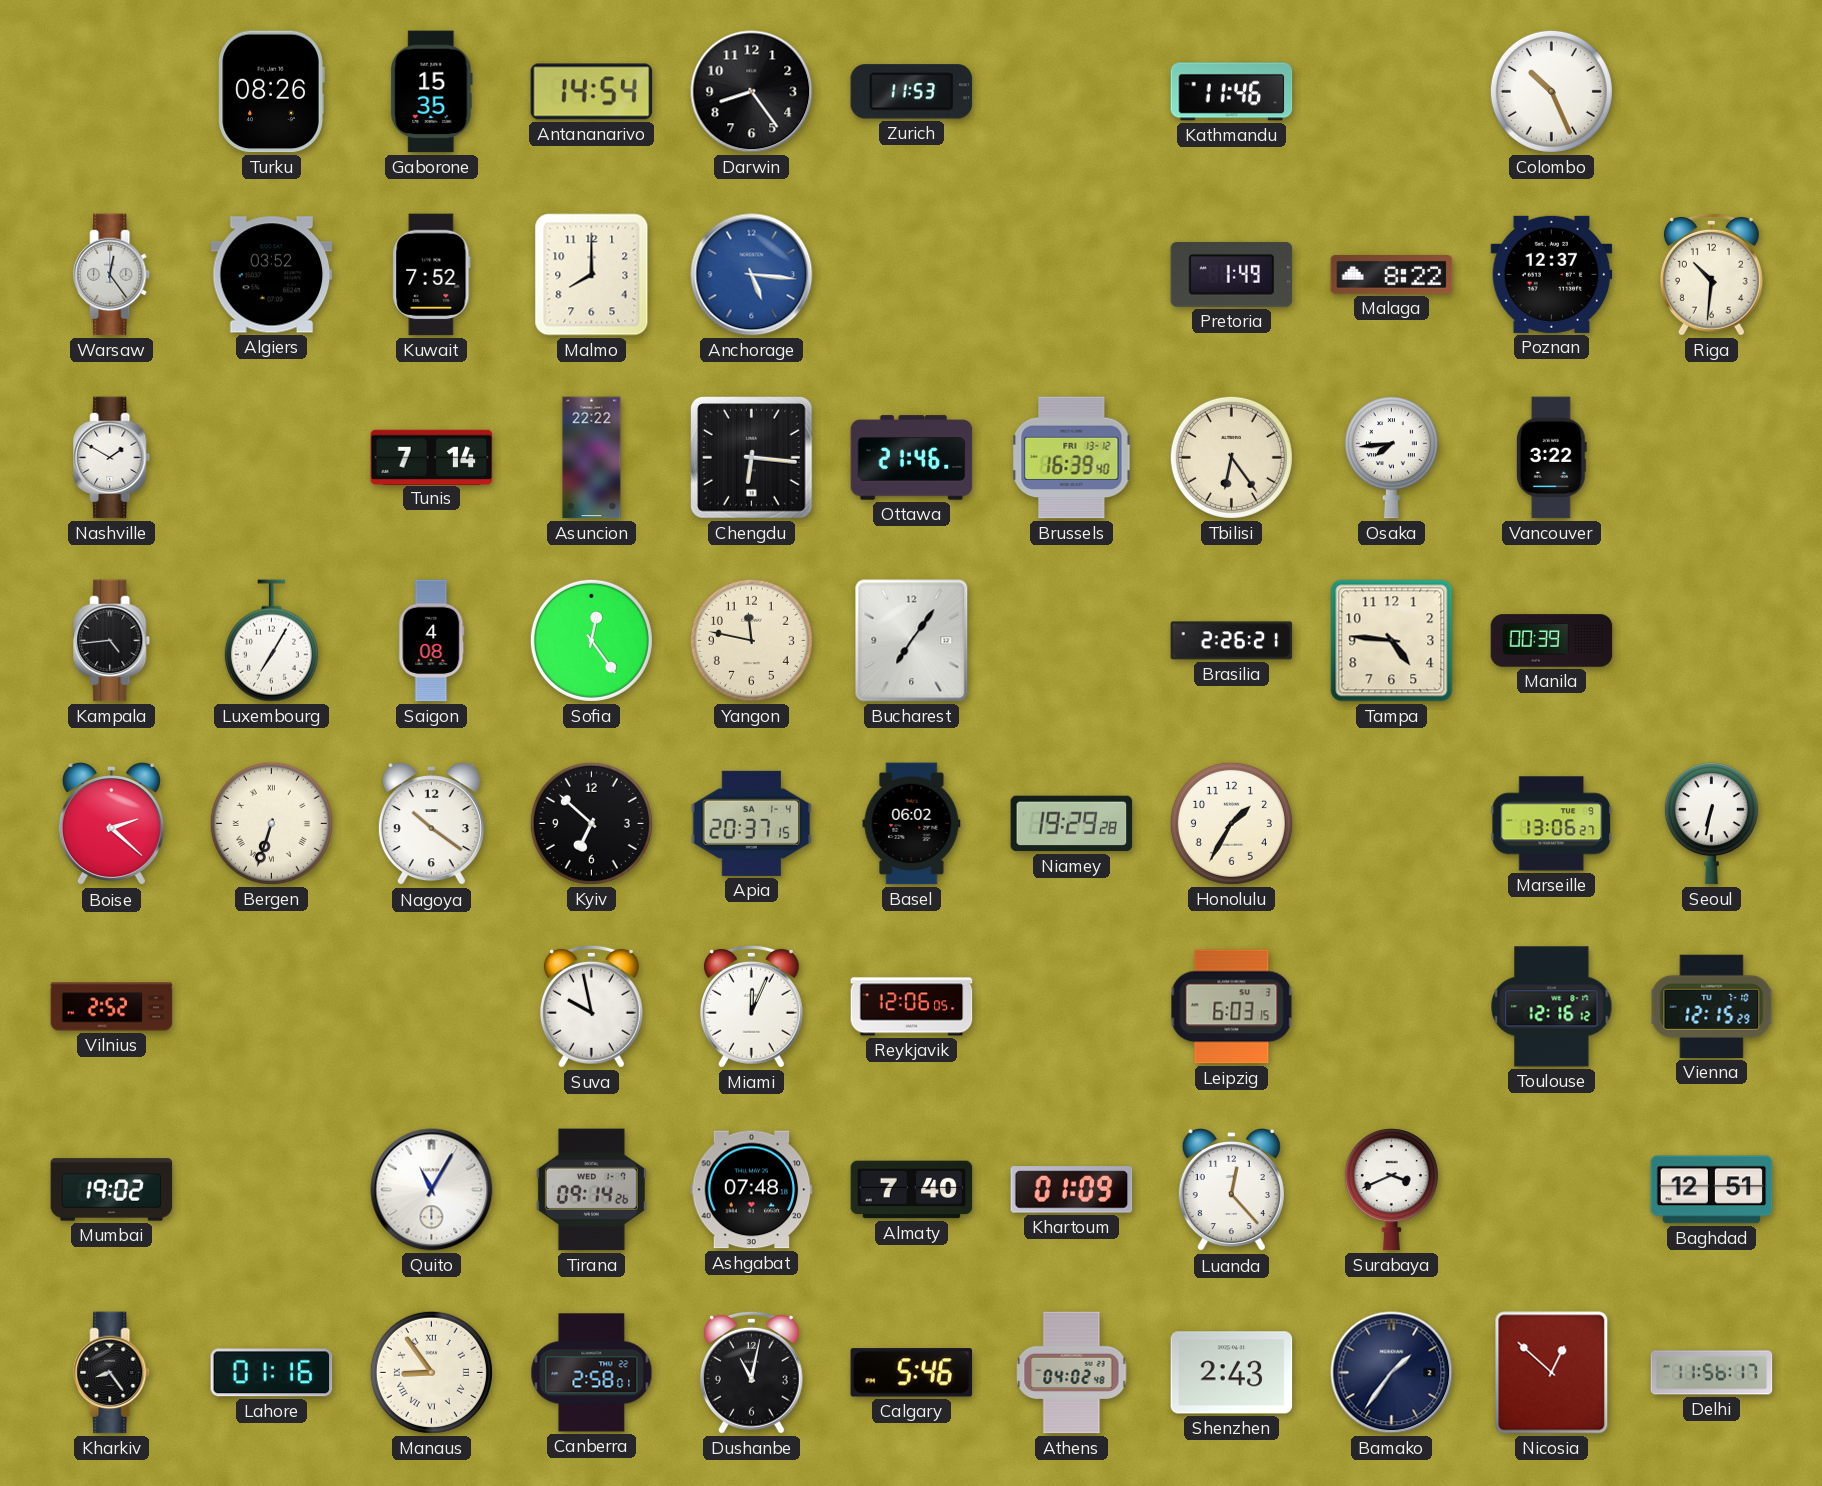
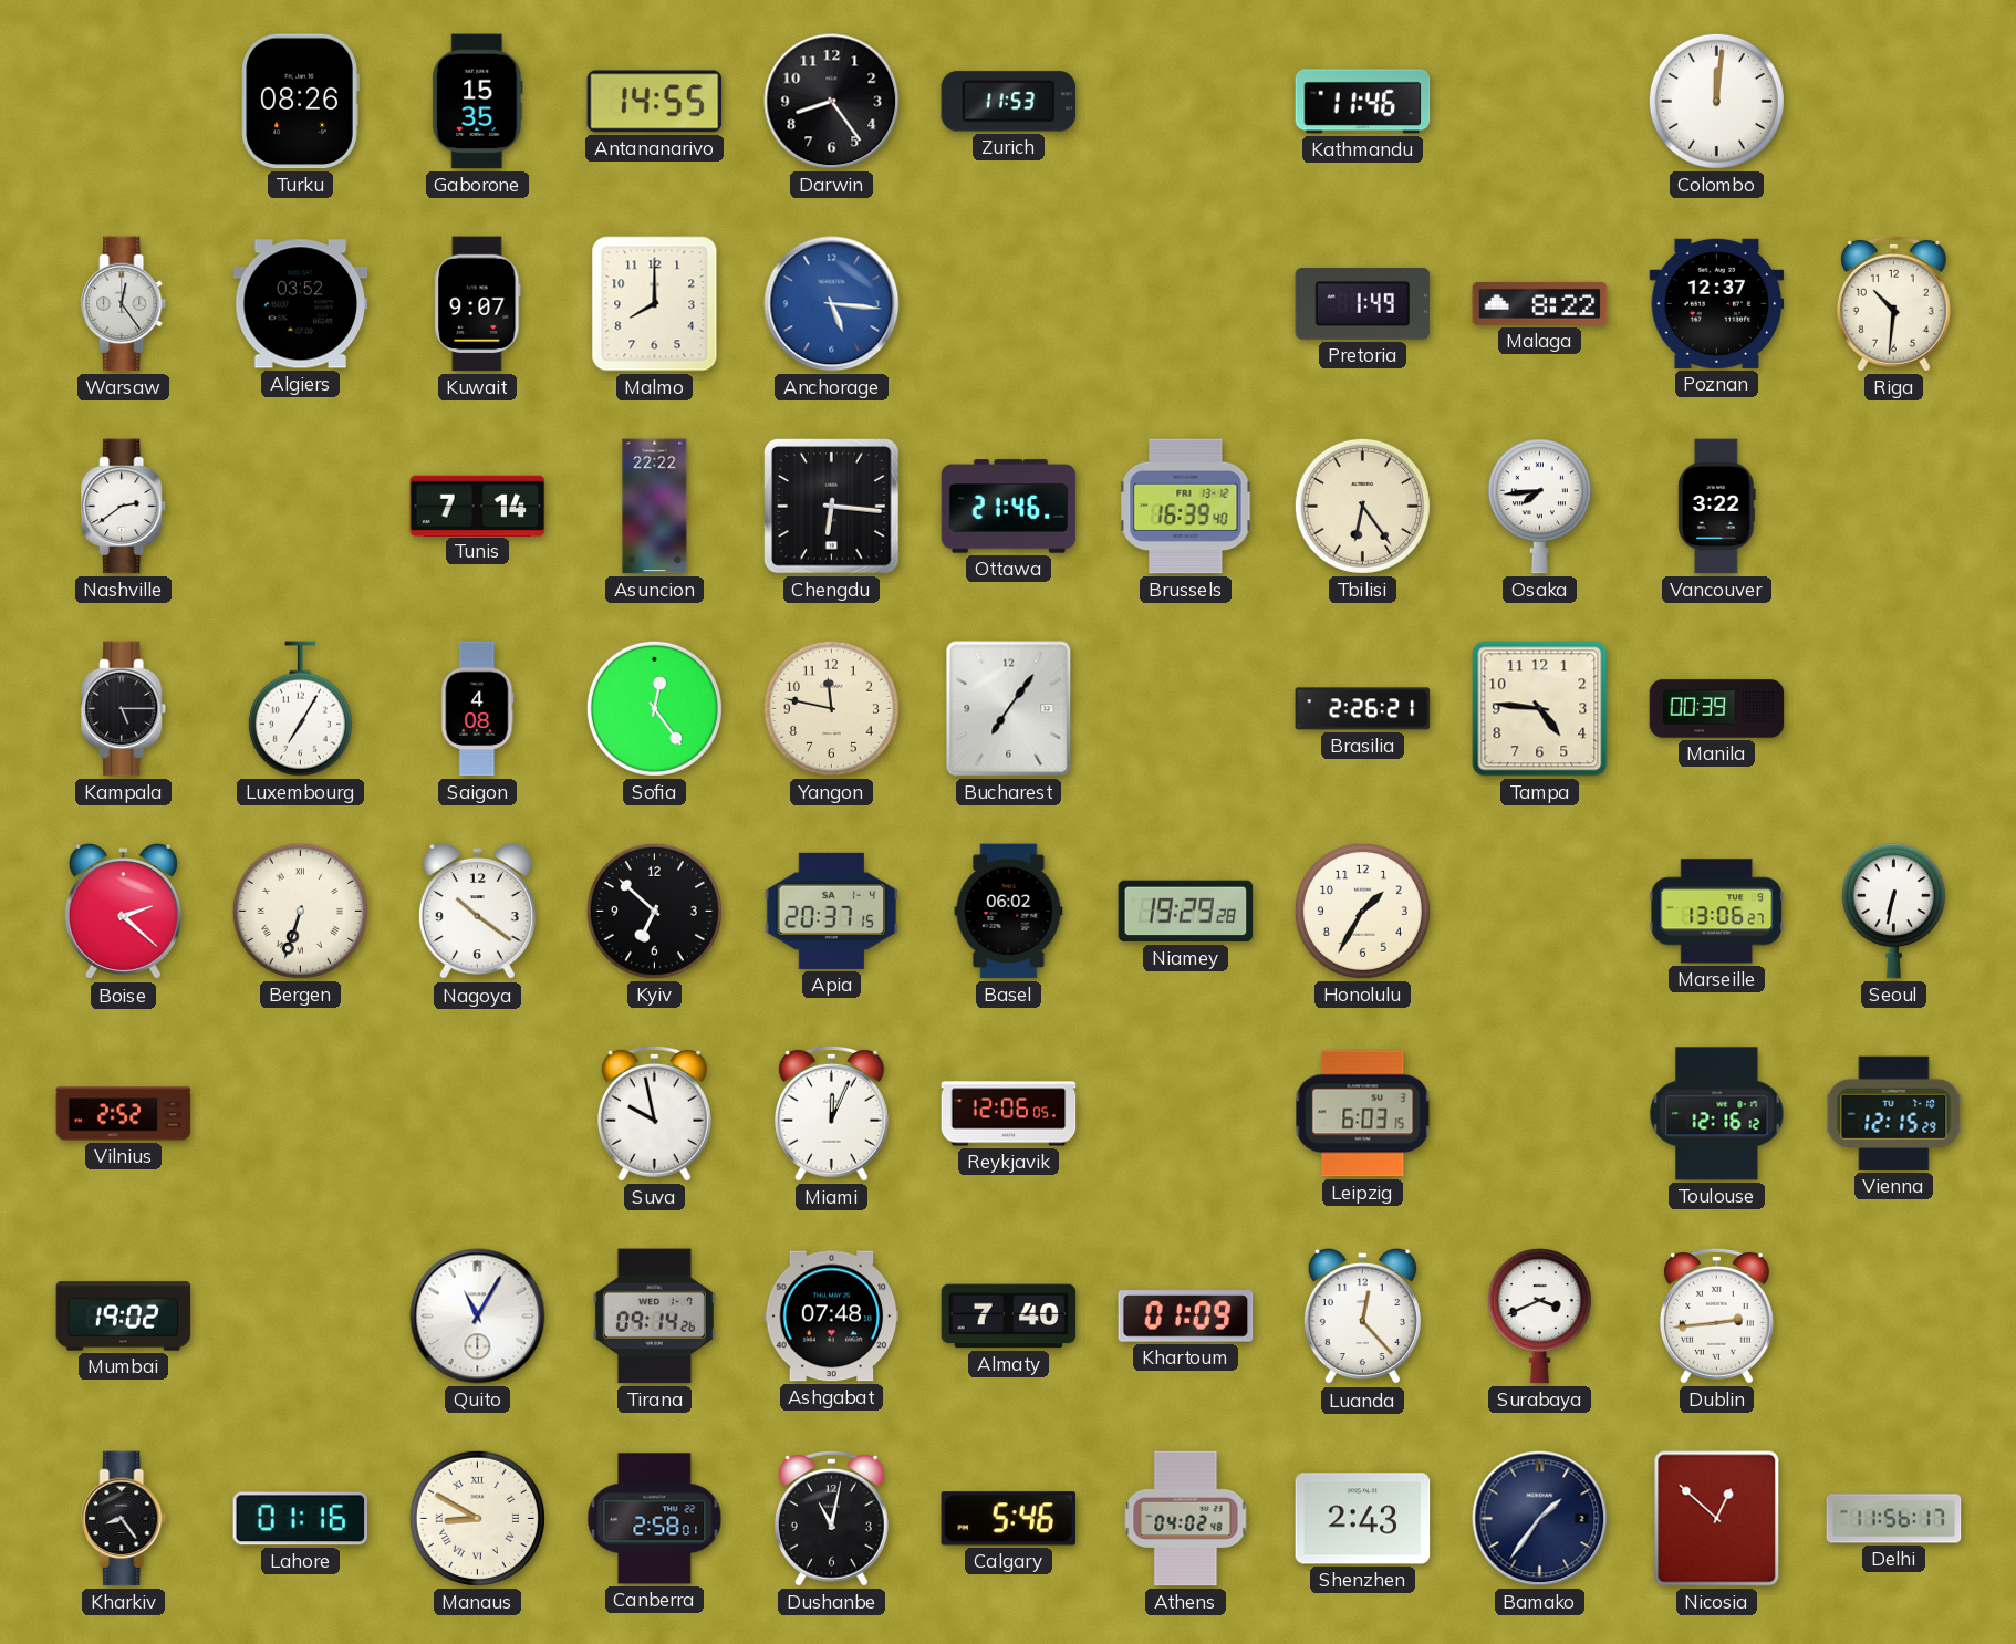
Antananarivo: 14:54 -> 14:55 (655, 102)
Colombo: 10:26 -> 12:01 (1716, 101)
Kuwait: 7:52 -> 9:07 (478, 304)
Nashville: 1:50 -> 2:39 (124, 507)
Kampala: 4:44 -> 5:15 (124, 709)
Dublin: none -> 2:44 (1716, 1315)
Baghdad: 12:51 -> none (1712, 1190)
Manaus: 8:54 -> 8:50 (477, 1518)
